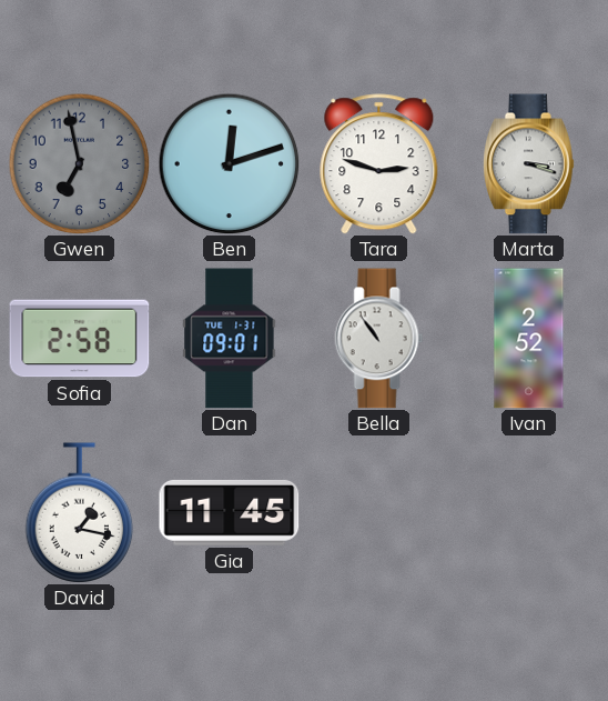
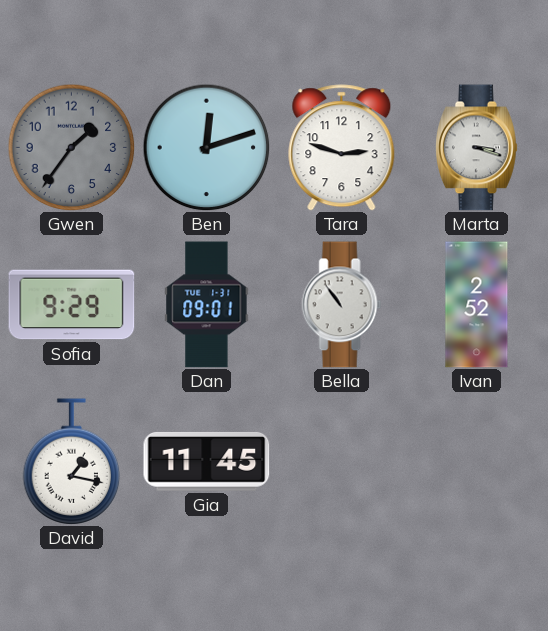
Gwen: 6:58 -> 1:36 (71, 147)
Sofia: 2:58 -> 9:29 (72, 305)
